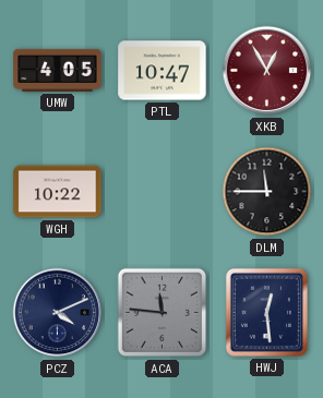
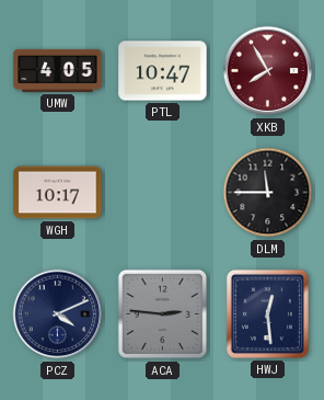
XKB: 12:55 -> 7:55 (268, 71)
WGH: 10:22 -> 10:17 (58, 193)
ACA: 11:46 -> 2:46 (163, 315)
